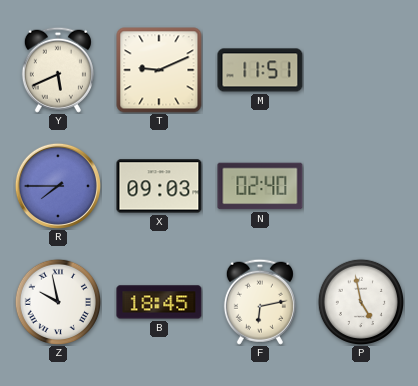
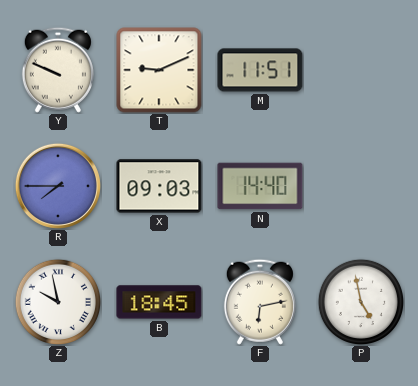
Y: 5:41 -> 9:49 (58, 70)
N: 02:40 -> 14:40 (260, 186)
